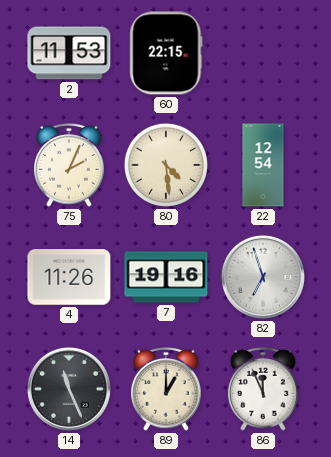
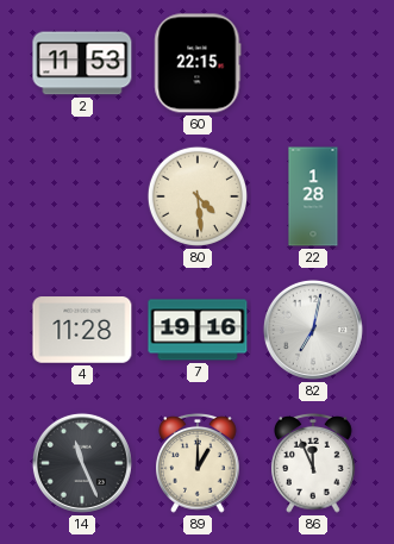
75: 2:04 -> none (69, 165)
22: 12:54 -> 1:28 (313, 196)
4: 11:26 -> 11:28 (82, 330)
82: 6:57 -> 7:02 (313, 330)
